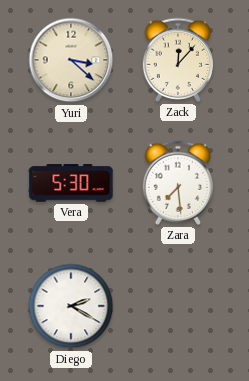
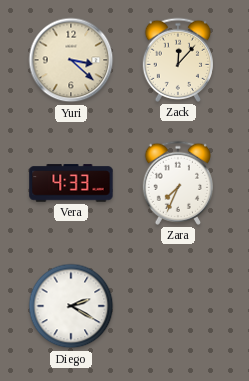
Vera: 5:30 -> 4:33 (71, 183)
Zara: 7:29 -> 7:34 (177, 183)
